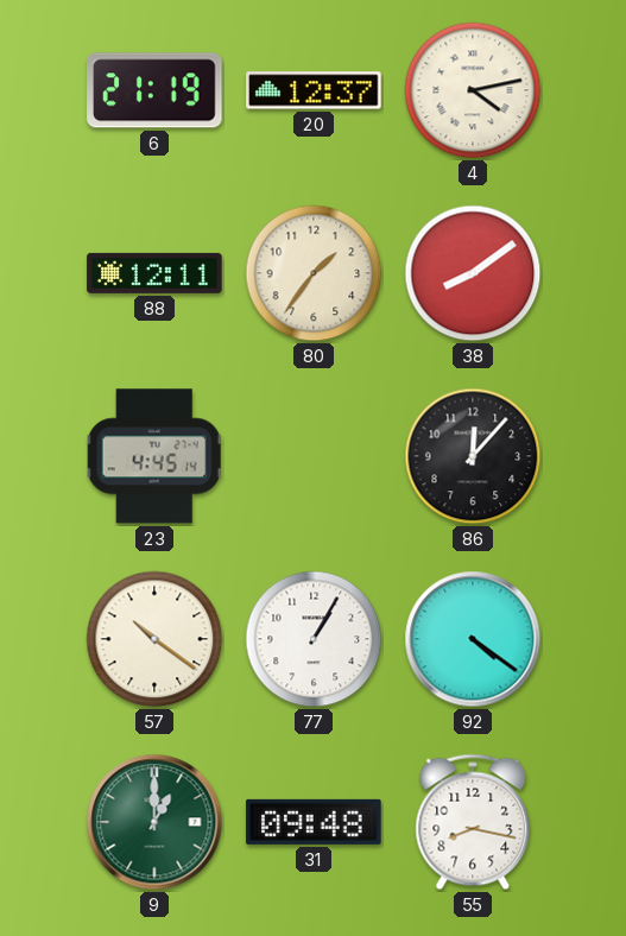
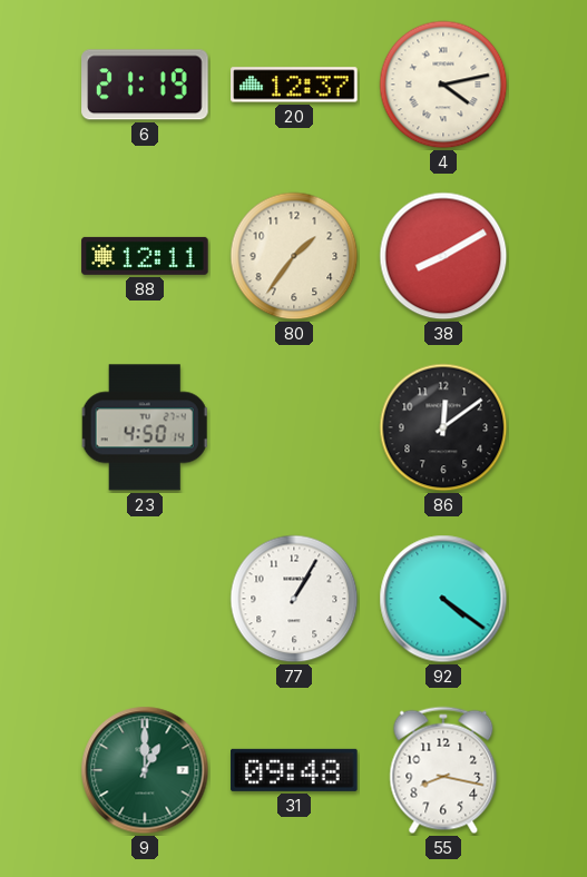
38: 8:09 -> 8:10 (443, 256)
23: 4:45 -> 4:50 (145, 427)
86: 12:07 -> 12:09 (443, 427)
57: 10:21 -> none (154, 639)
